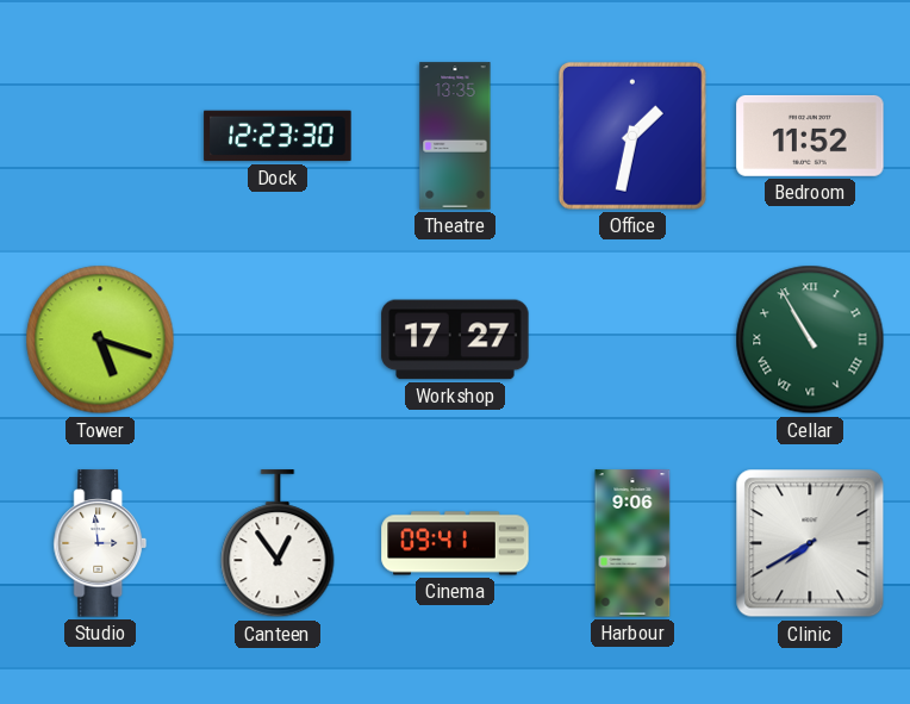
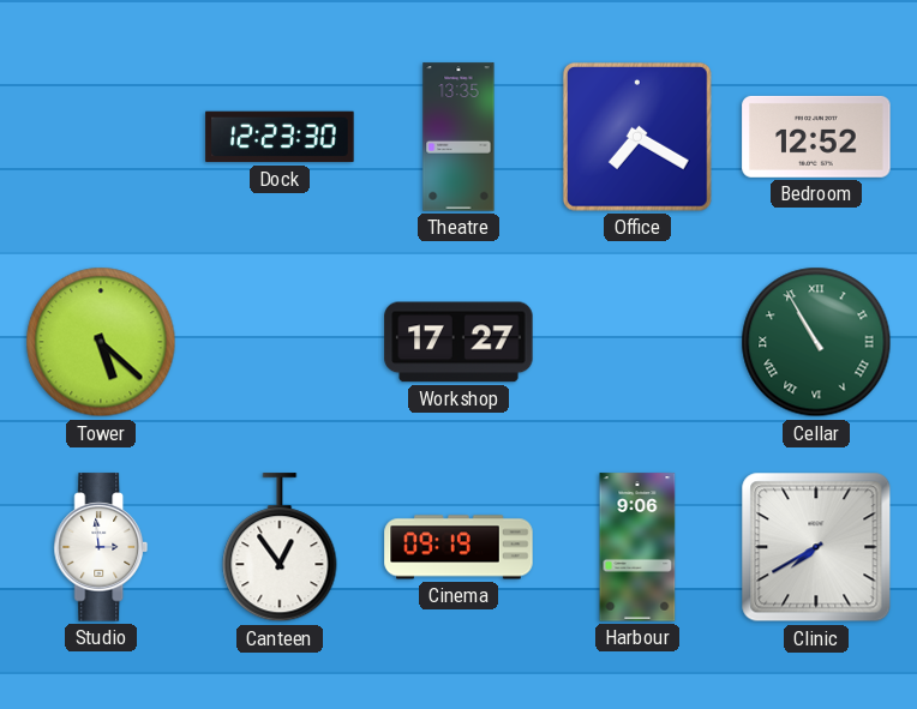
Office: 1:32 -> 7:20 (639, 138)
Bedroom: 11:52 -> 12:52 (816, 137)
Tower: 5:18 -> 5:22 (101, 342)
Cinema: 09:41 -> 09:19 (458, 547)
